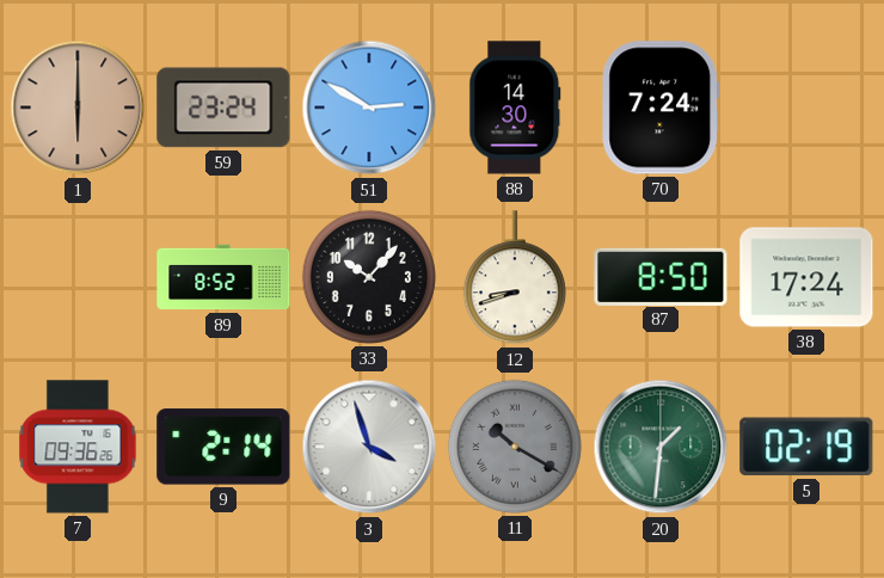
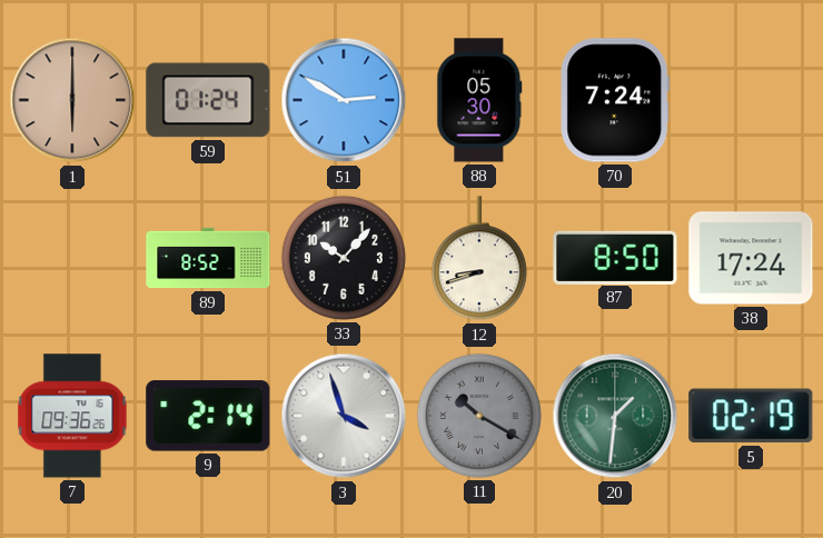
59: 23:24 -> 01:24 (208, 100)
88: 14:30 -> 05:30 (479, 100)
